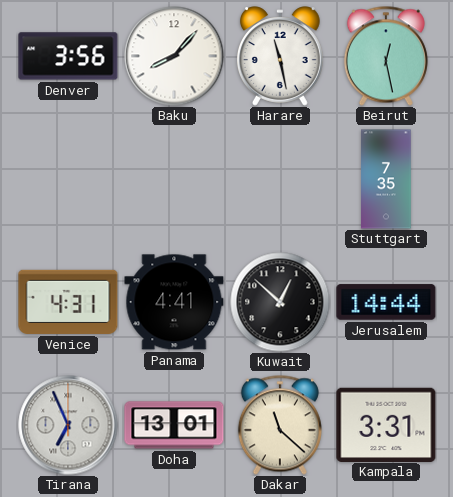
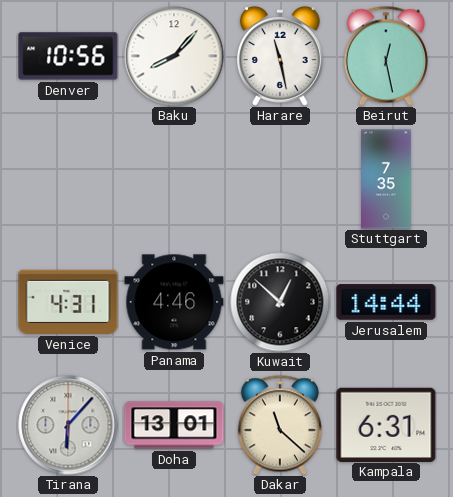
Denver: 3:56 -> 10:56 (68, 56)
Panama: 4:41 -> 4:46 (174, 302)
Tirana: 6:56 -> 6:07 (68, 425)
Kampala: 3:31 -> 6:31 (386, 424)
